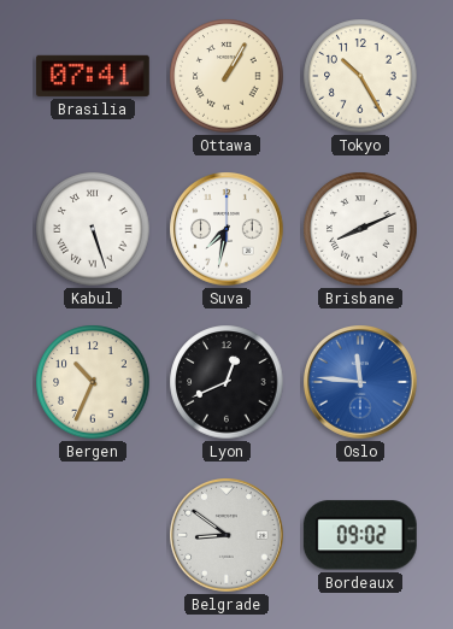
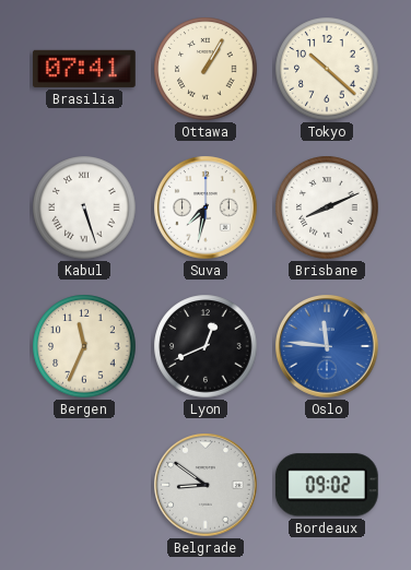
Tokyo: 10:25 -> 10:22 (327, 69)
Bergen: 10:34 -> 11:34 (84, 346)
